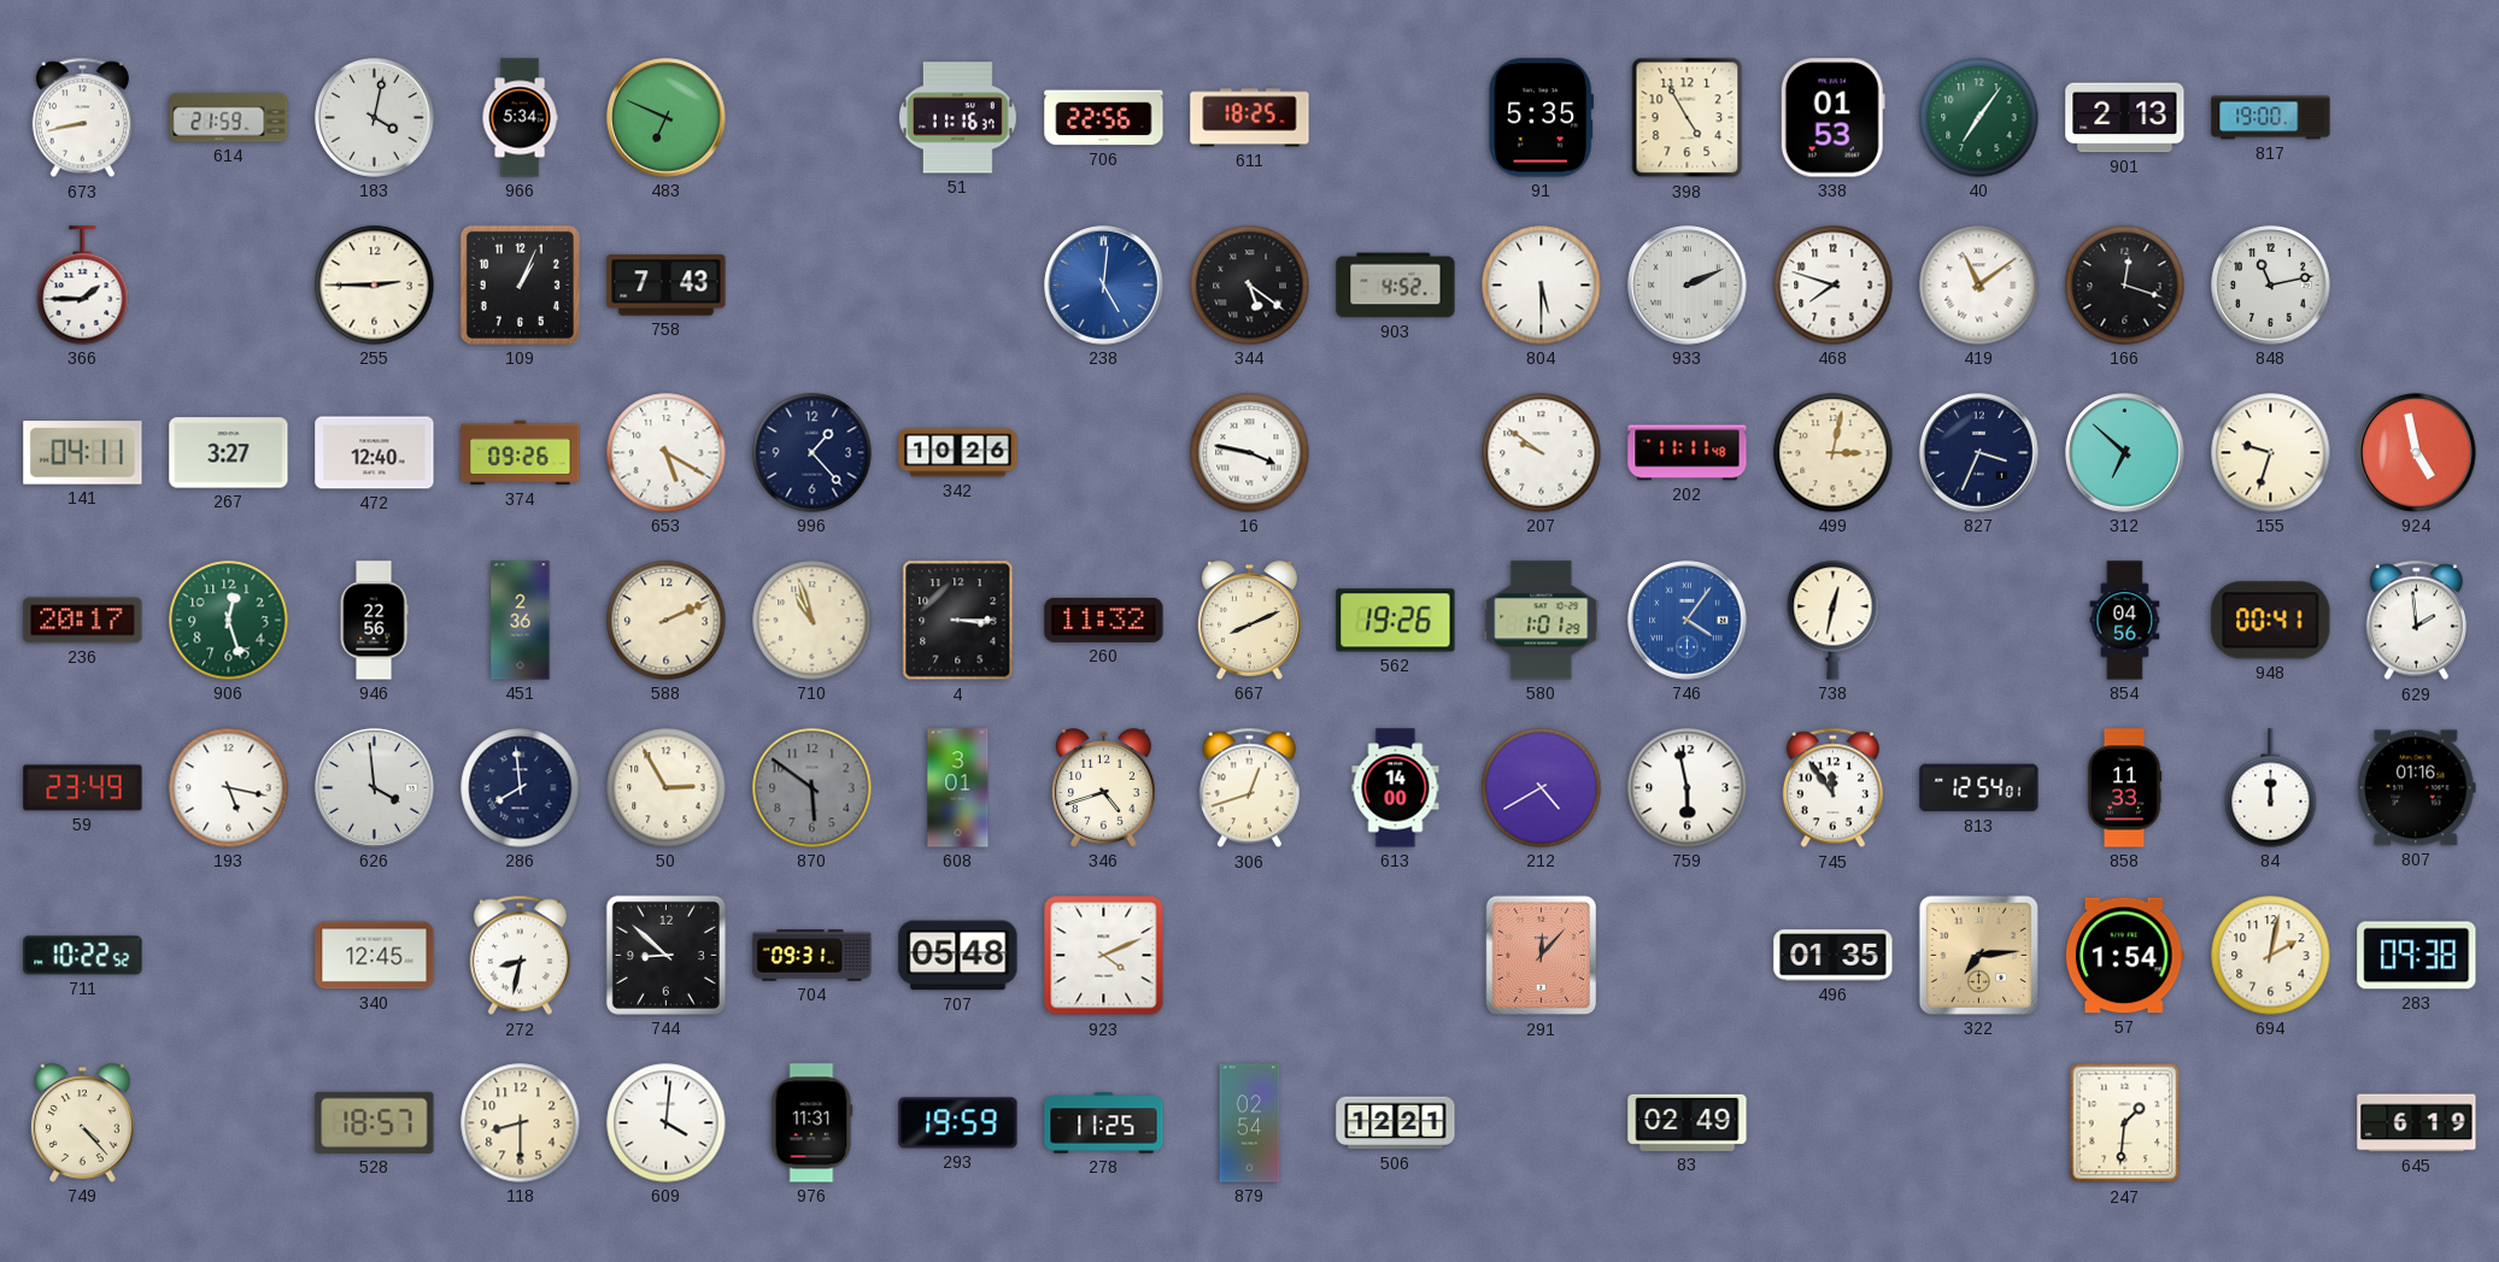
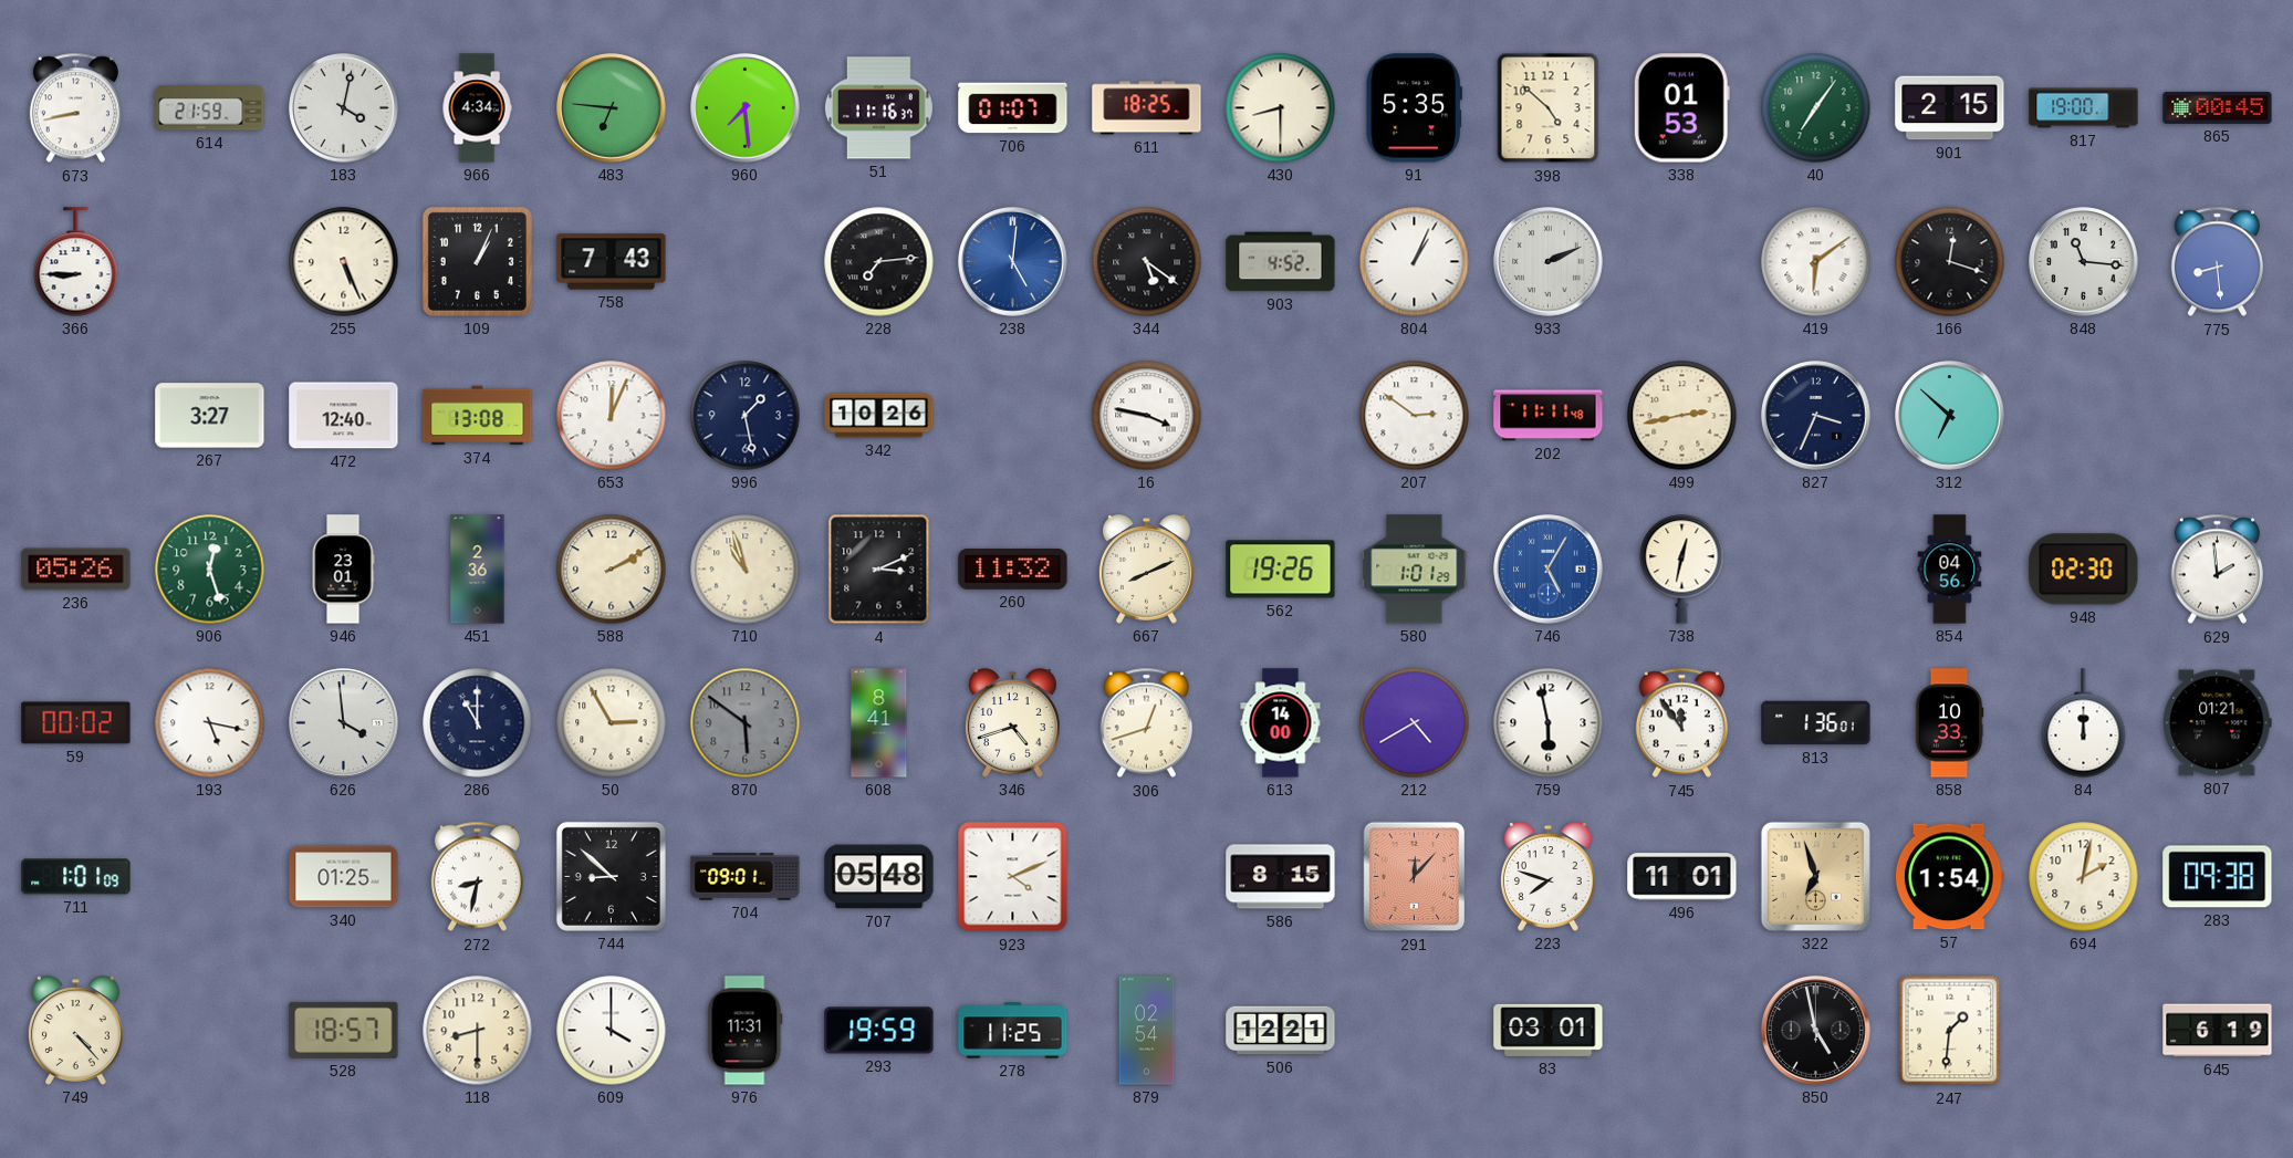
966: 5:34 -> 4:34 (477, 108)
483: 6:49 -> 6:46 (612, 108)
960: none -> 7:29 (746, 108)
706: 22:56 -> 01:07 (1013, 108)
430: none -> 8:30 (1281, 108)
398: 4:55 -> 4:52 (1549, 108)
901: 2:13 -> 2:15 (1950, 108)
865: none -> 00:45 (2218, 107)
366: 1:45 -> 8:45 (76, 262)
255: 2:45 -> 5:26 (344, 262)
228: none -> 7:14 (879, 262)
804: 5:30 -> 1:04 (1415, 262)
468: 7:48 -> none (1834, 286)
419: 11:09 -> 6:09 (1816, 262)
848: 11:13 -> 11:16 (2084, 262)
775: none -> 8:29 (2217, 262)
141: 04:11 -> none (83, 453)
374: 09:26 -> 13:08 (478, 416)
653: 5:20 -> 12:04 (612, 416)
996: 1:23 -> 1:28 (746, 416)
207: 9:51 -> 2:51 (1415, 416)
499: 3:02 -> 2:43 (1682, 416)
155: 9:33 -> none (2271, 453)
924: 4:58 -> none (2417, 453)
236: 20:17 -> 05:26 (76, 570)
946: 22:56 -> 23:01 (343, 570)
588: 2:11 -> 2:10 (612, 570)
4: 3:15 -> 3:11 (879, 570)
746: 4:06 -> 5:05 (1549, 570)
948: 00:41 -> 02:30 (2084, 570)
59: 23:49 -> 00:02 (76, 723)
286: 7:59 -> 11:00 (478, 723)
608: 3:01 -> 8:41 (879, 723)
813: 12:54 -> 1:36 (1816, 723)
858: 11:33 -> 10:33 (1949, 723)
807: 01:16 -> 01:21 (2218, 723)
711: 10:22 -> 1:01 (76, 877)
340: 12:45 -> 01:25 (344, 877)
704: 09:31 -> 09:01 (746, 877)
586: none -> 8:15 (1281, 877)
223: none -> 7:48 (1547, 877)
496: 01:35 -> 11:01 (1682, 877)
322: 7:14 -> 6:57 (1815, 876)
609: 4:01 -> 4:00 (612, 1031)
83: 02:49 -> 03:01 (1549, 1030)
850: none -> 4:58 (1816, 1031)
